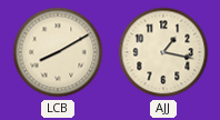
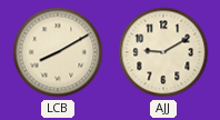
AJJ: 1:17 -> 9:10 (163, 52)
